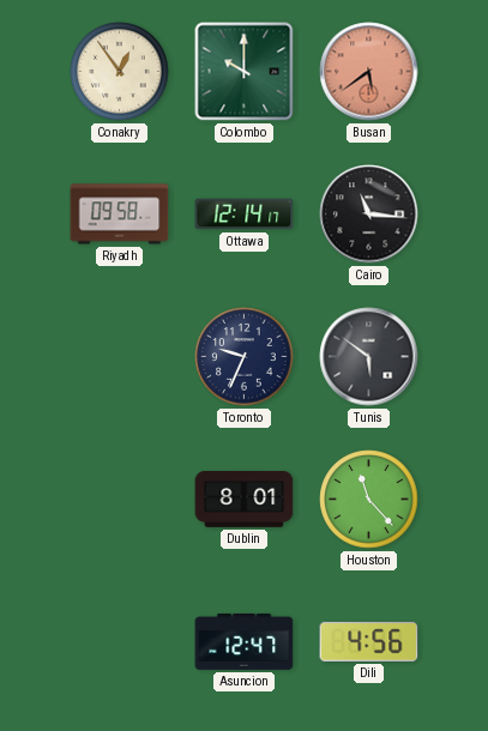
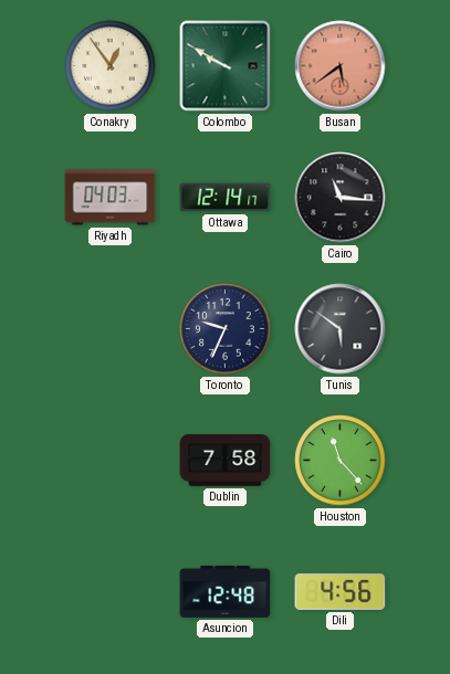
Colombo: 10:00 -> 9:50 (226, 66)
Riyadh: 09:58 -> 04:03 (111, 198)
Dublin: 8:01 -> 7:58 (226, 461)
Asuncion: 12:47 -> 12:48 (226, 591)
